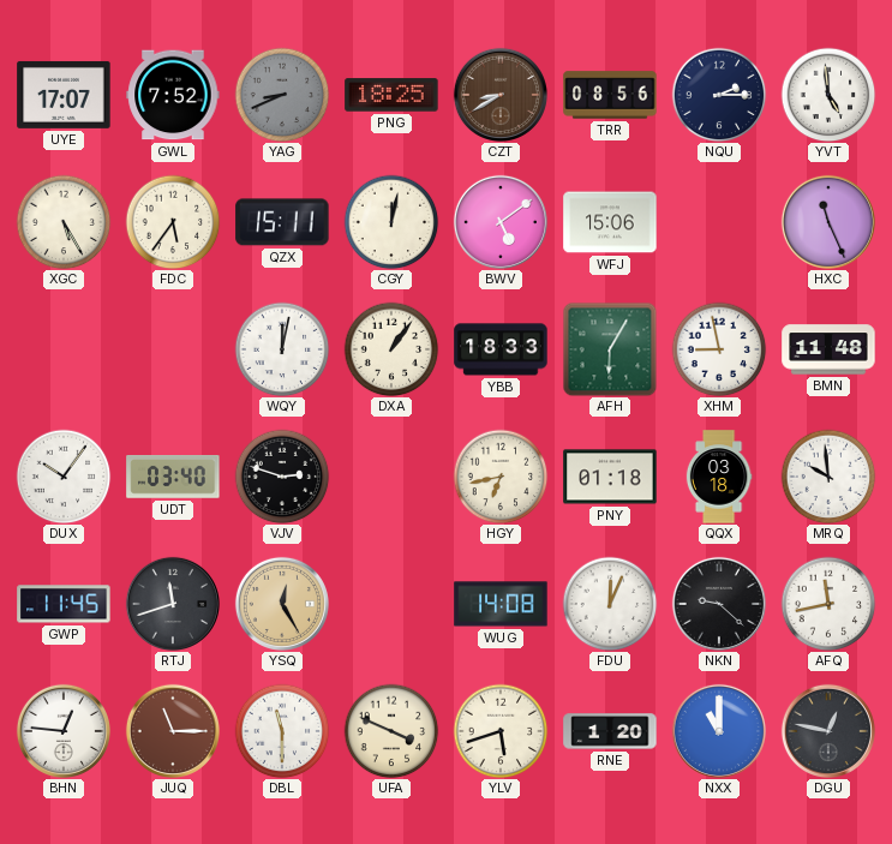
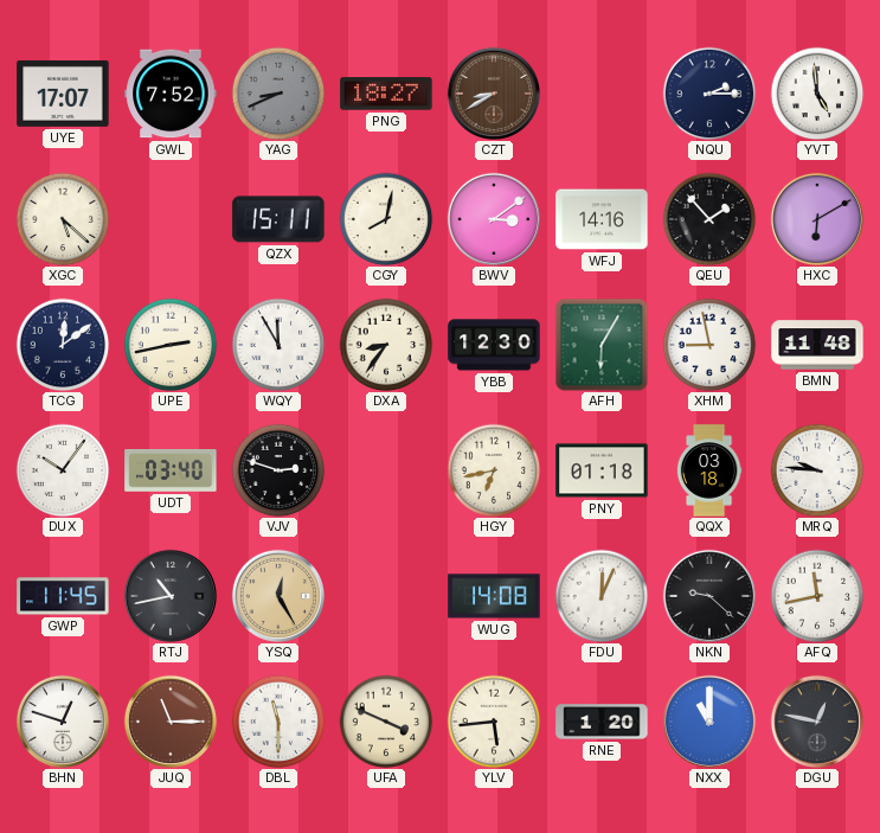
PNG: 18:25 -> 18:27 (386, 94)
TRR: 08:56 -> none (610, 95)
XGC: 5:25 -> 5:22 (63, 219)
FDC: 5:36 -> none (173, 222)
CGY: 12:02 -> 8:02 (386, 219)
BWV: 5:09 -> 3:09 (494, 219)
WFJ: 15:06 -> 14:16 (602, 219)
QEU: none -> 1:53 (709, 219)
HXC: 11:26 -> 6:10 (817, 219)
TCG: none -> 12:09 (63, 345)
UPE: none -> 2:43 (171, 345)
WQY: 12:02 -> 11:55 (278, 345)
DXA: 1:06 -> 8:36 (386, 345)
YBB: 18:33 -> 12:30 (494, 345)
MRQ: 9:59 -> 9:46 (817, 470)
RTJ: 11:42 -> 10:43 (171, 596)
BHN: 12:46 -> 12:48 (63, 722)
YLV: 5:42 -> 5:44 (494, 722)
